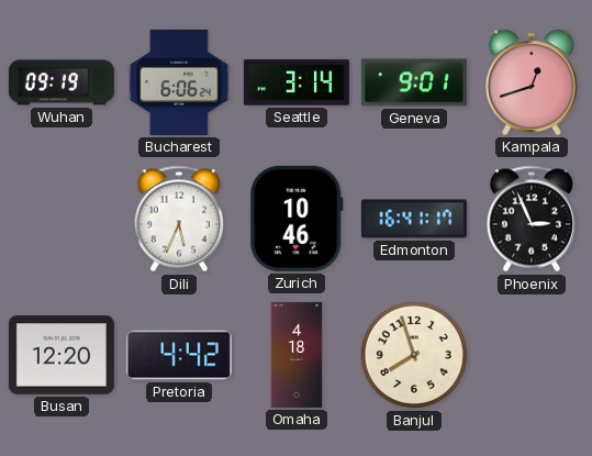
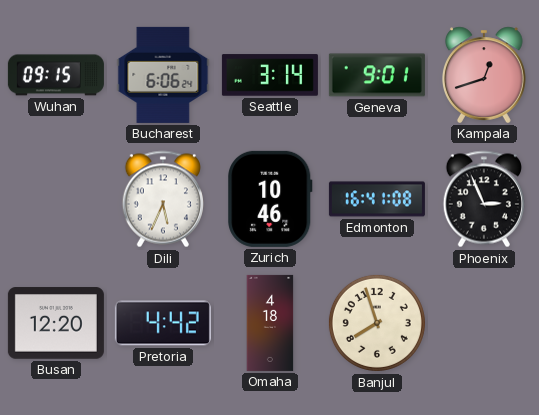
Wuhan: 09:19 -> 09:15 (56, 75)
Edmonton: 16:41:17 -> 16:41:08 (377, 199)
